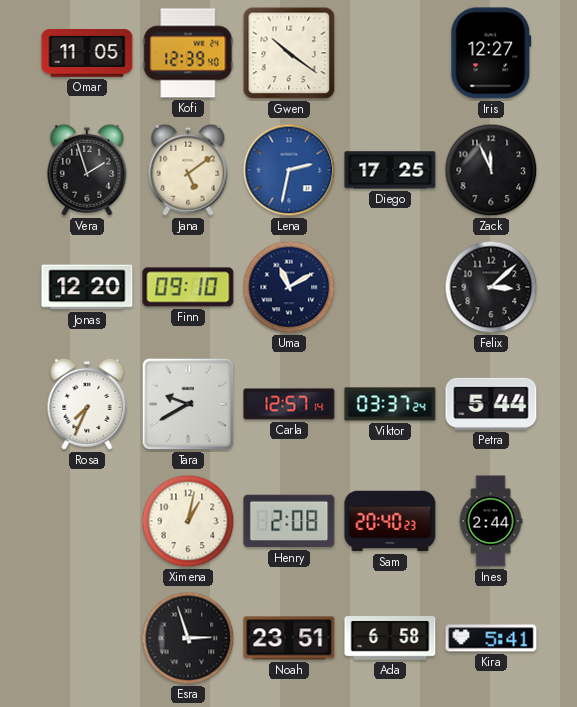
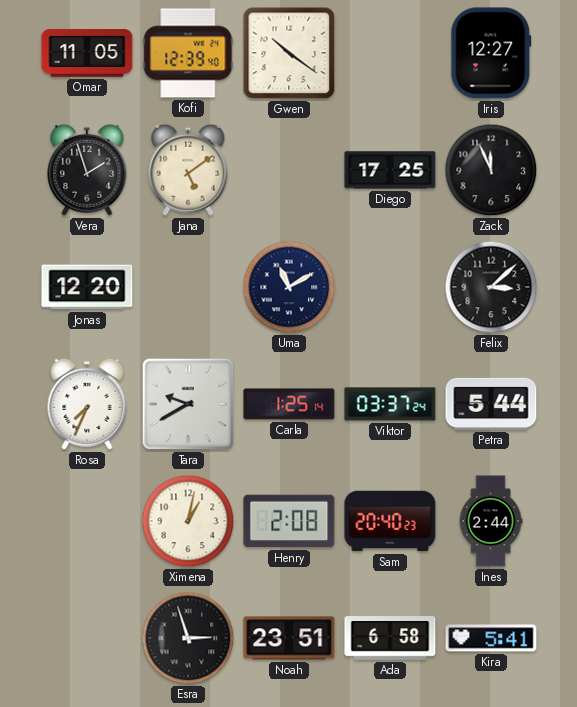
Lena: 2:32 -> none (289, 170)
Finn: 09:10 -> none (188, 287)
Carla: 12:57 -> 1:25 (289, 404)
